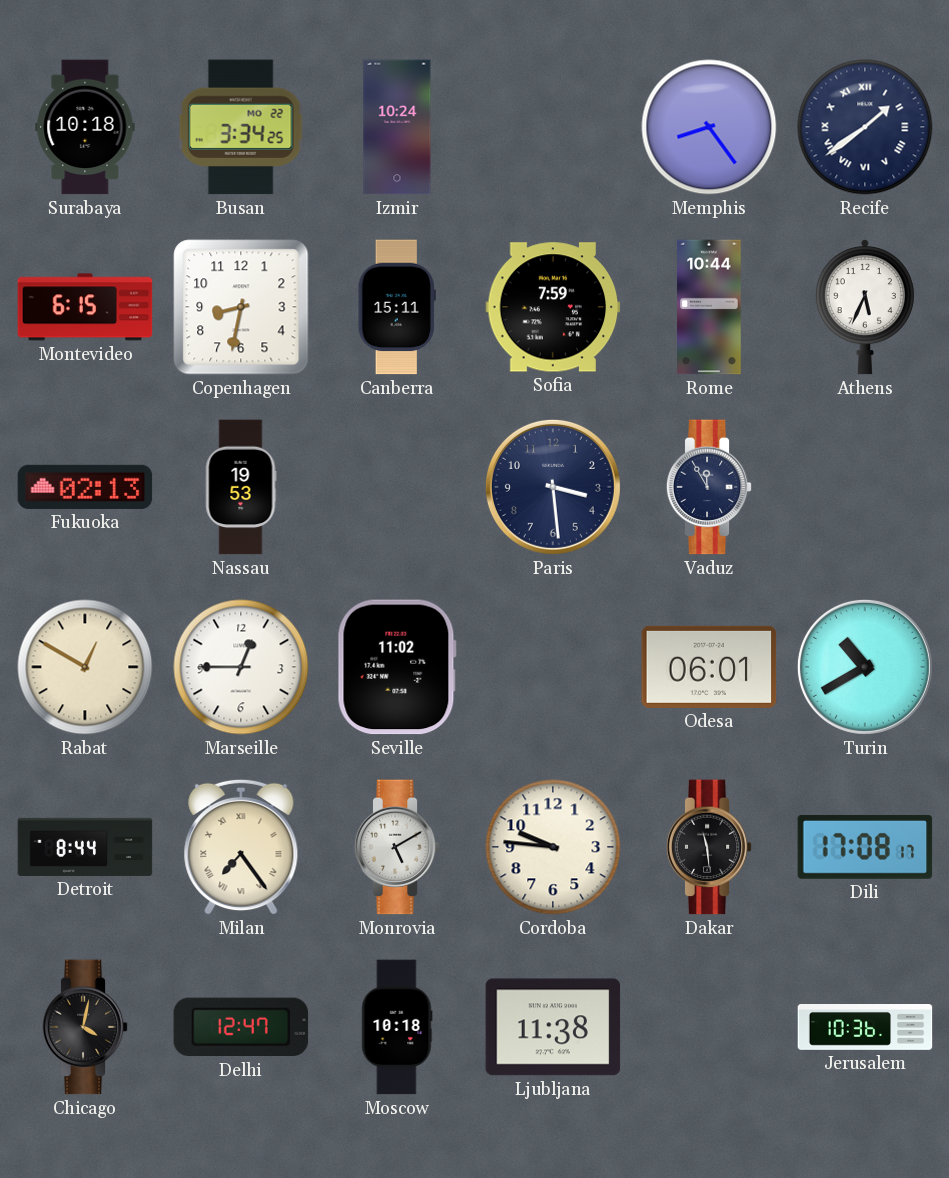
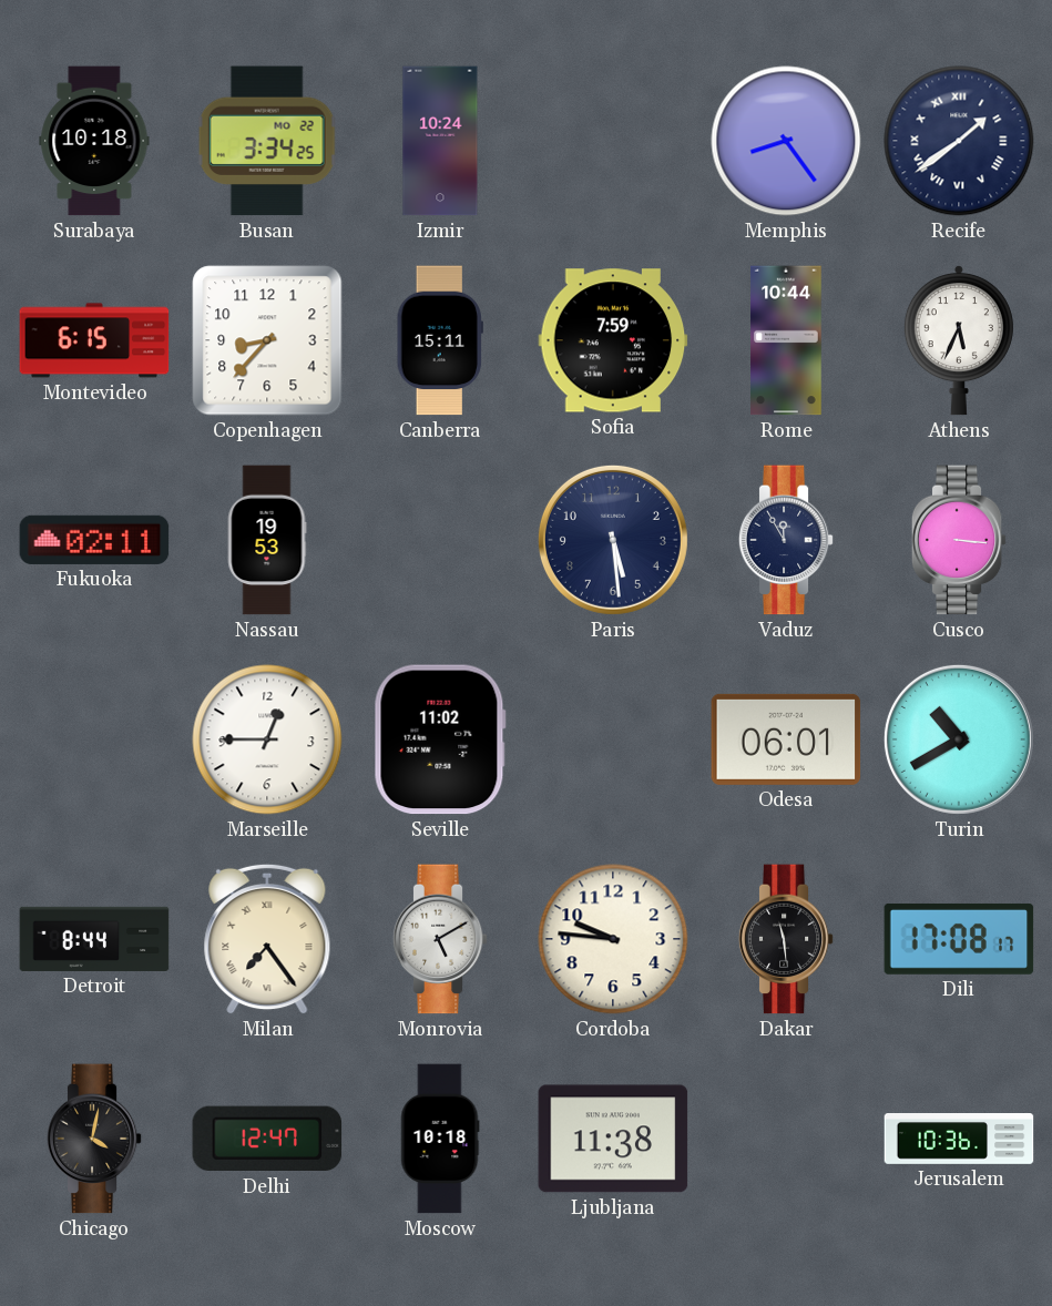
Copenhagen: 8:32 -> 8:37 (267, 340)
Fukuoka: 02:13 -> 02:11 (94, 540)
Paris: 3:29 -> 5:29 (613, 540)
Cusco: none -> 3:16 (959, 540)
Rabat: 12:50 -> none (85, 667)
